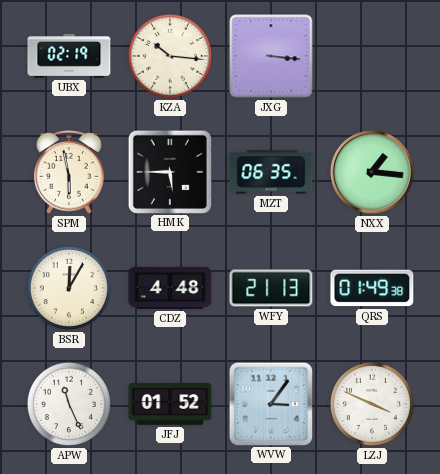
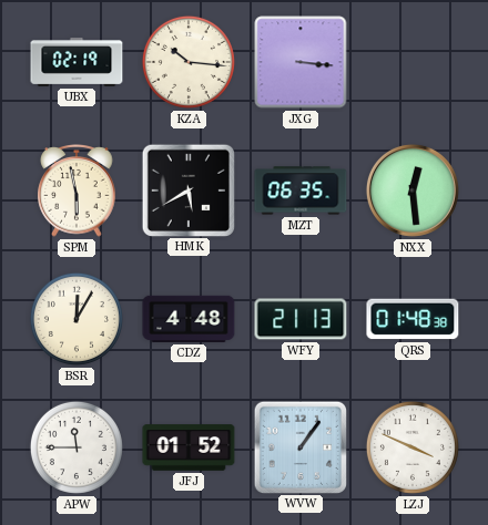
HMK: 5:45 -> 5:40 (187, 189)
NXX: 1:16 -> 12:29 (413, 191)
QRS: 01:49 -> 01:48 (413, 319)
APW: 11:26 -> 11:45 (77, 447)
WVW: 3:06 -> 1:06 (299, 446)
